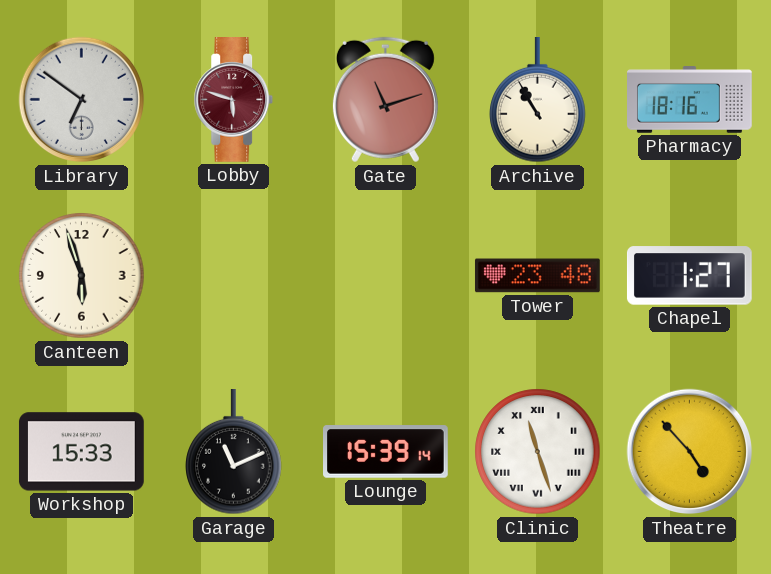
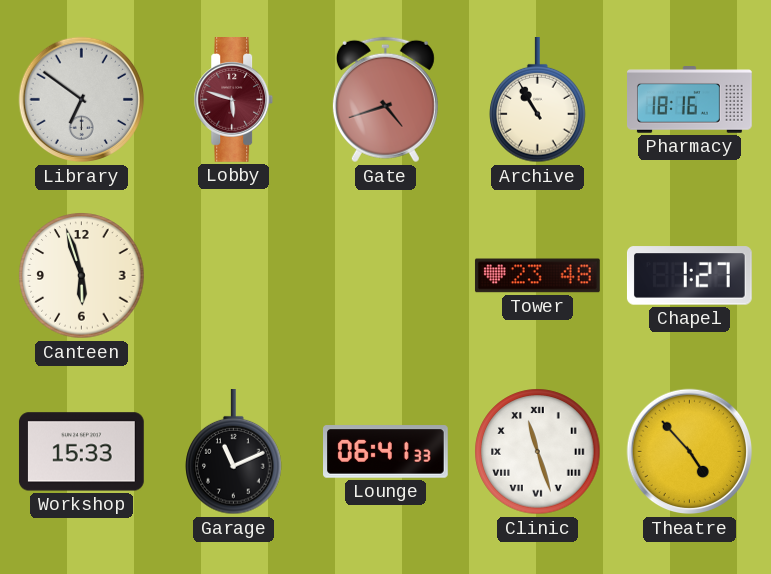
Gate: 11:12 -> 4:42 (385, 100)
Lounge: 15:39 -> 06:41 (386, 452)
